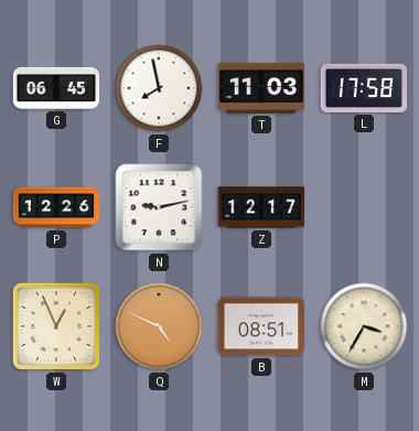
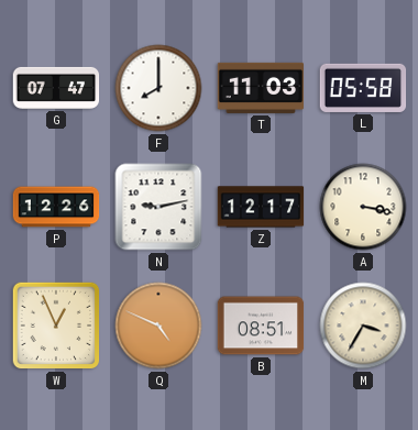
G: 06:45 -> 07:47 (56, 88)
F: 7:58 -> 8:00 (158, 88)
L: 17:58 -> 05:58 (363, 88)
A: none -> 3:17 (363, 207)
